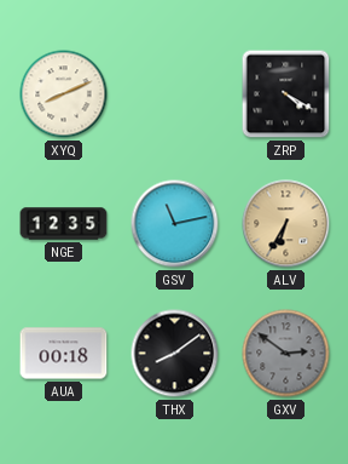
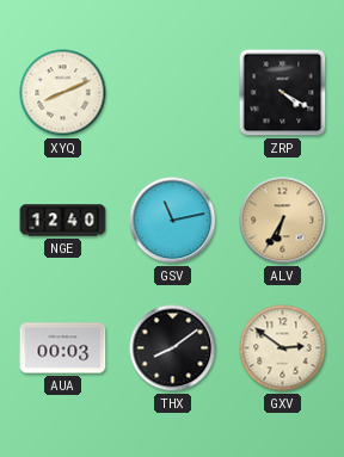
NGE: 12:35 -> 12:40 (63, 221)
AUA: 00:18 -> 00:03 (63, 348)
GXV dial: grey -> cream (283, 348)
